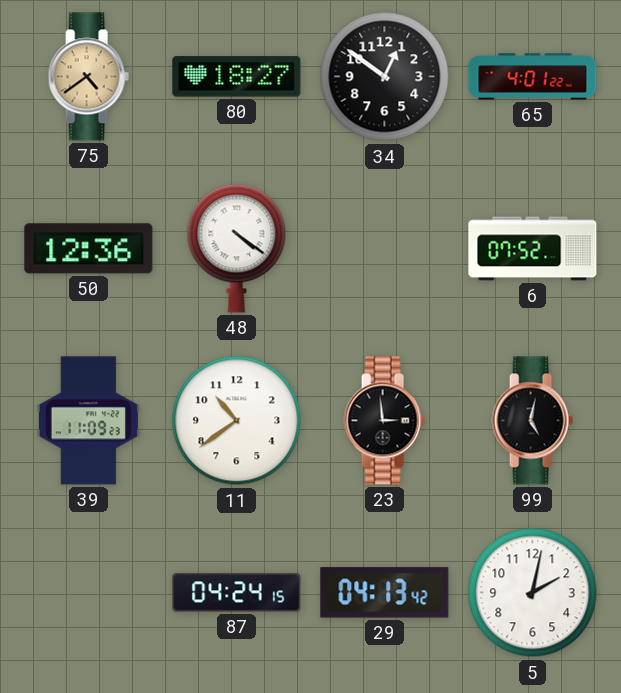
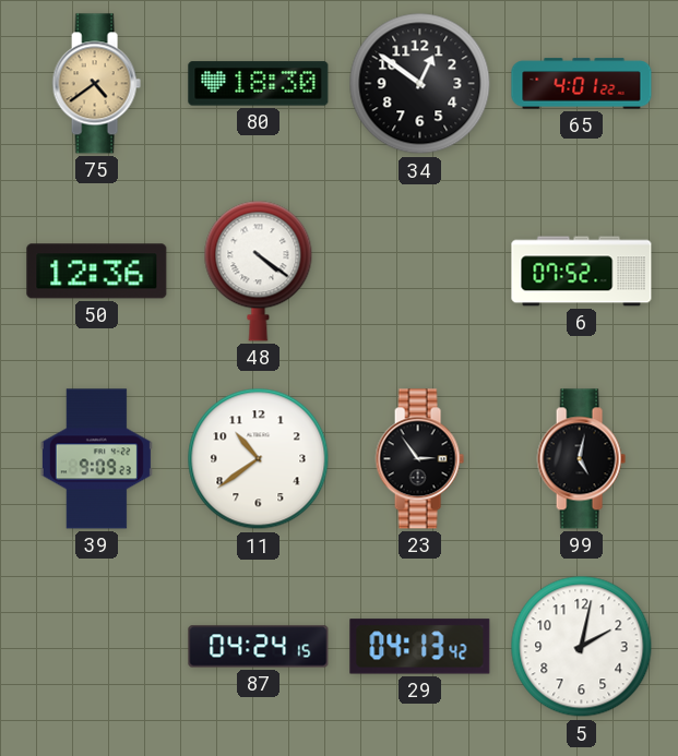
80: 18:27 -> 18:30 (259, 84)
39: 11:09 -> 9:09 (96, 459)
23: 2:59 -> 2:54 (419, 459)
